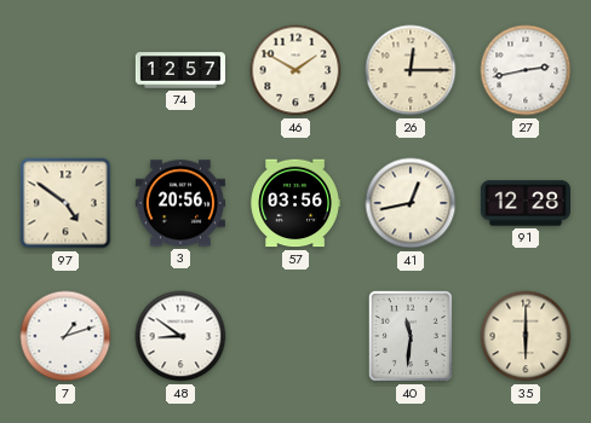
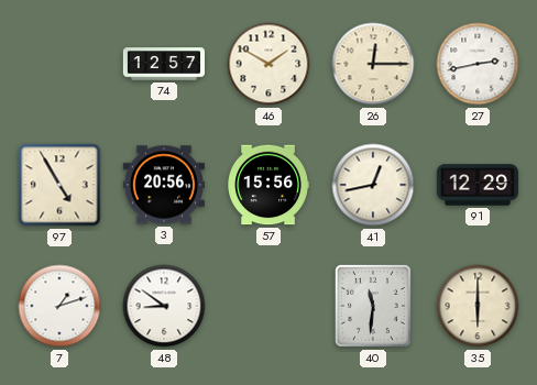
97: 4:51 -> 4:55 (59, 185)
57: 03:56 -> 15:56 (268, 185)
91: 12:28 -> 12:29 (476, 185)
